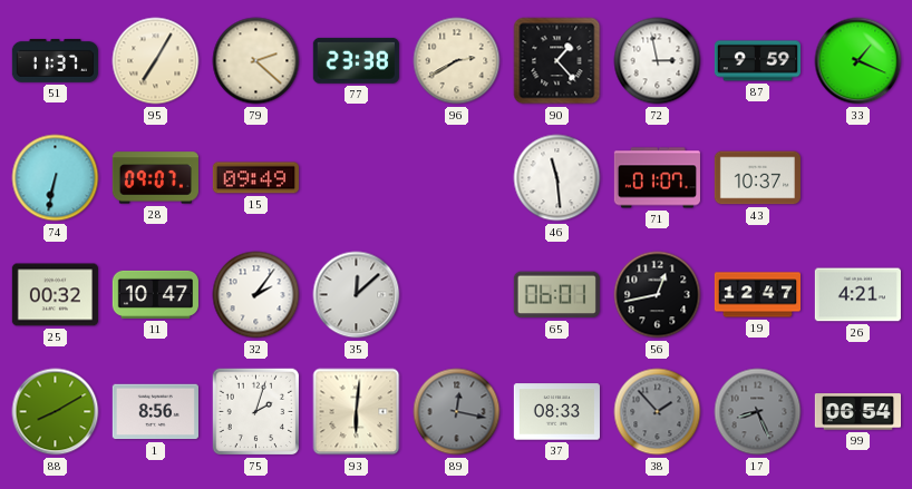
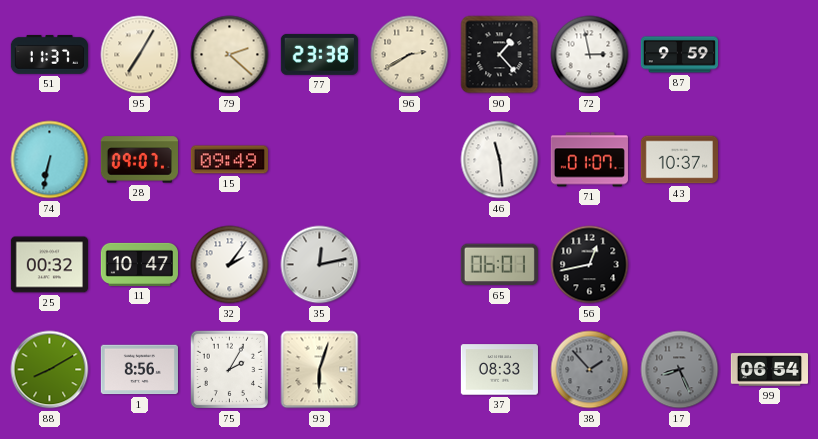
33: 1:19 -> none (858, 61)
35: 12:08 -> 12:13 (320, 265)
19: 12:47 -> none (757, 295)
26: 4:21 -> none (857, 295)
75: 2:03 -> 2:05 (230, 370)
93: 6:01 -> 6:03 (320, 370)
89: 12:17 -> none (457, 412)
